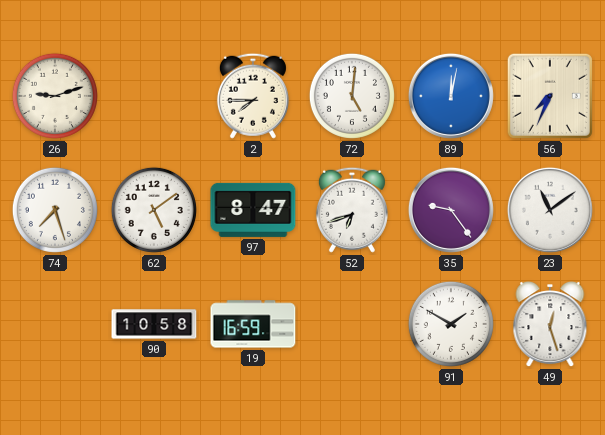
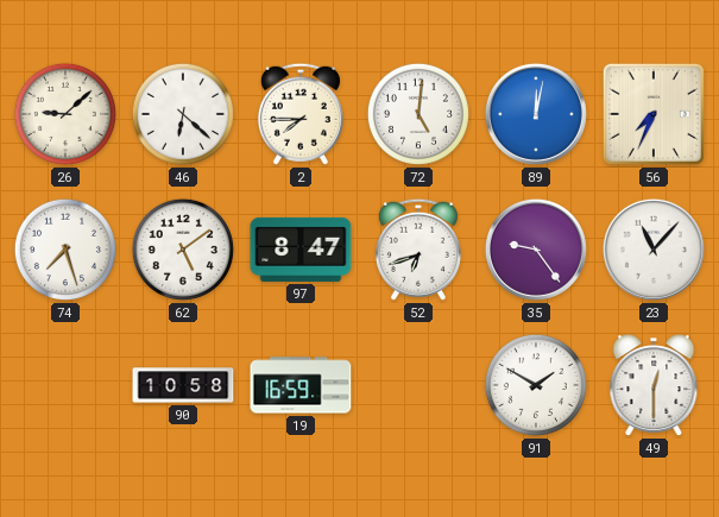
26: 9:12 -> 9:08 (65, 114)
46: none -> 6:22 (183, 114)
23: 11:09 -> 11:07 (654, 250)
49: 12:27 -> 12:30 (654, 386)
